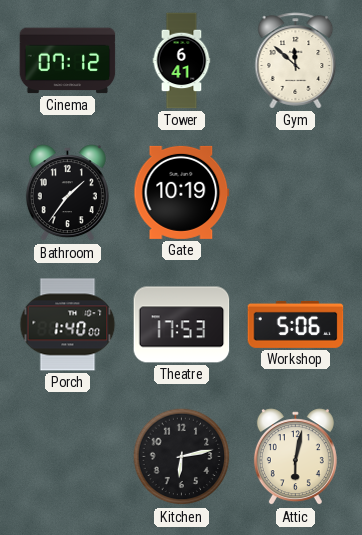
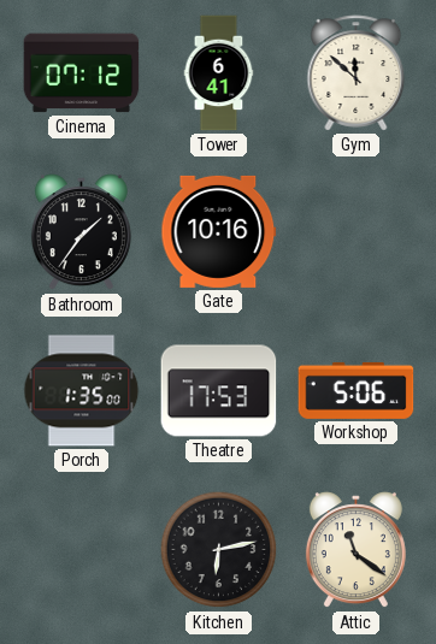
Gate: 10:19 -> 10:16 (219, 231)
Porch: 1:40 -> 1:35 (82, 391)
Attic: 6:02 -> 11:21 (355, 550)
